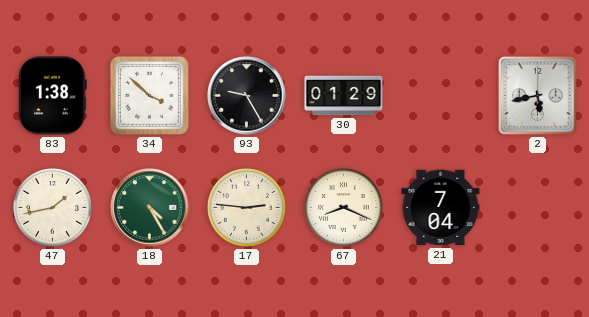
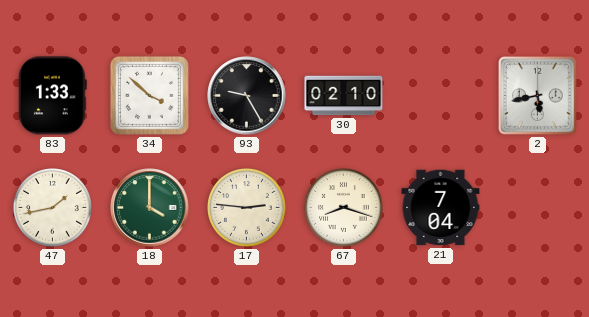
83: 1:38 -> 1:33 (53, 96)
30: 01:29 -> 02:10 (344, 96)
18: 4:25 -> 4:00 (150, 208)
67: 8:19 -> 8:18 (344, 208)
